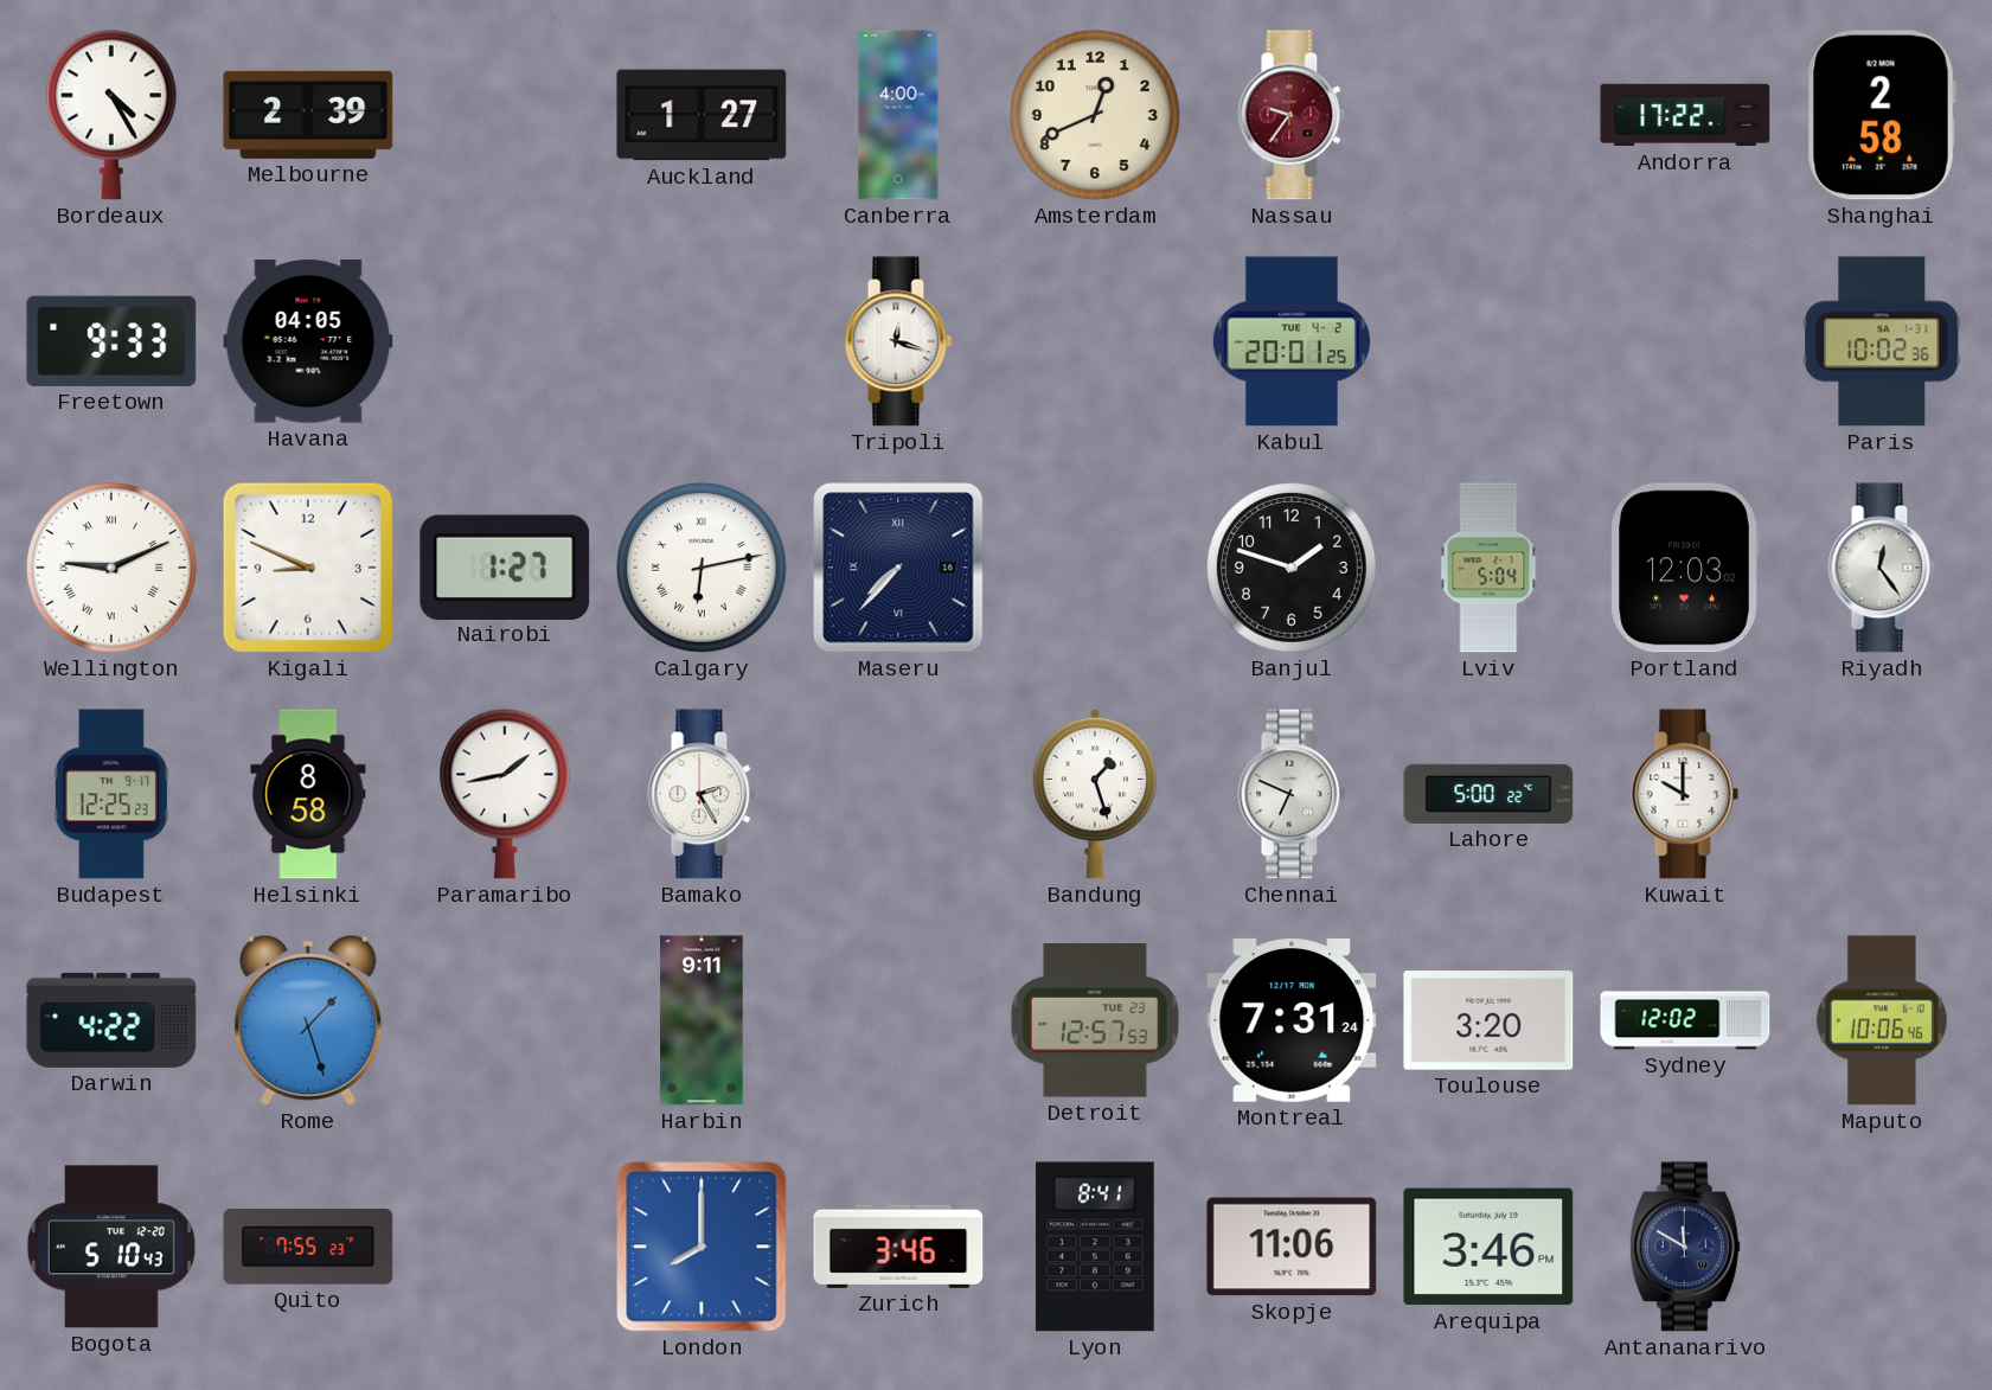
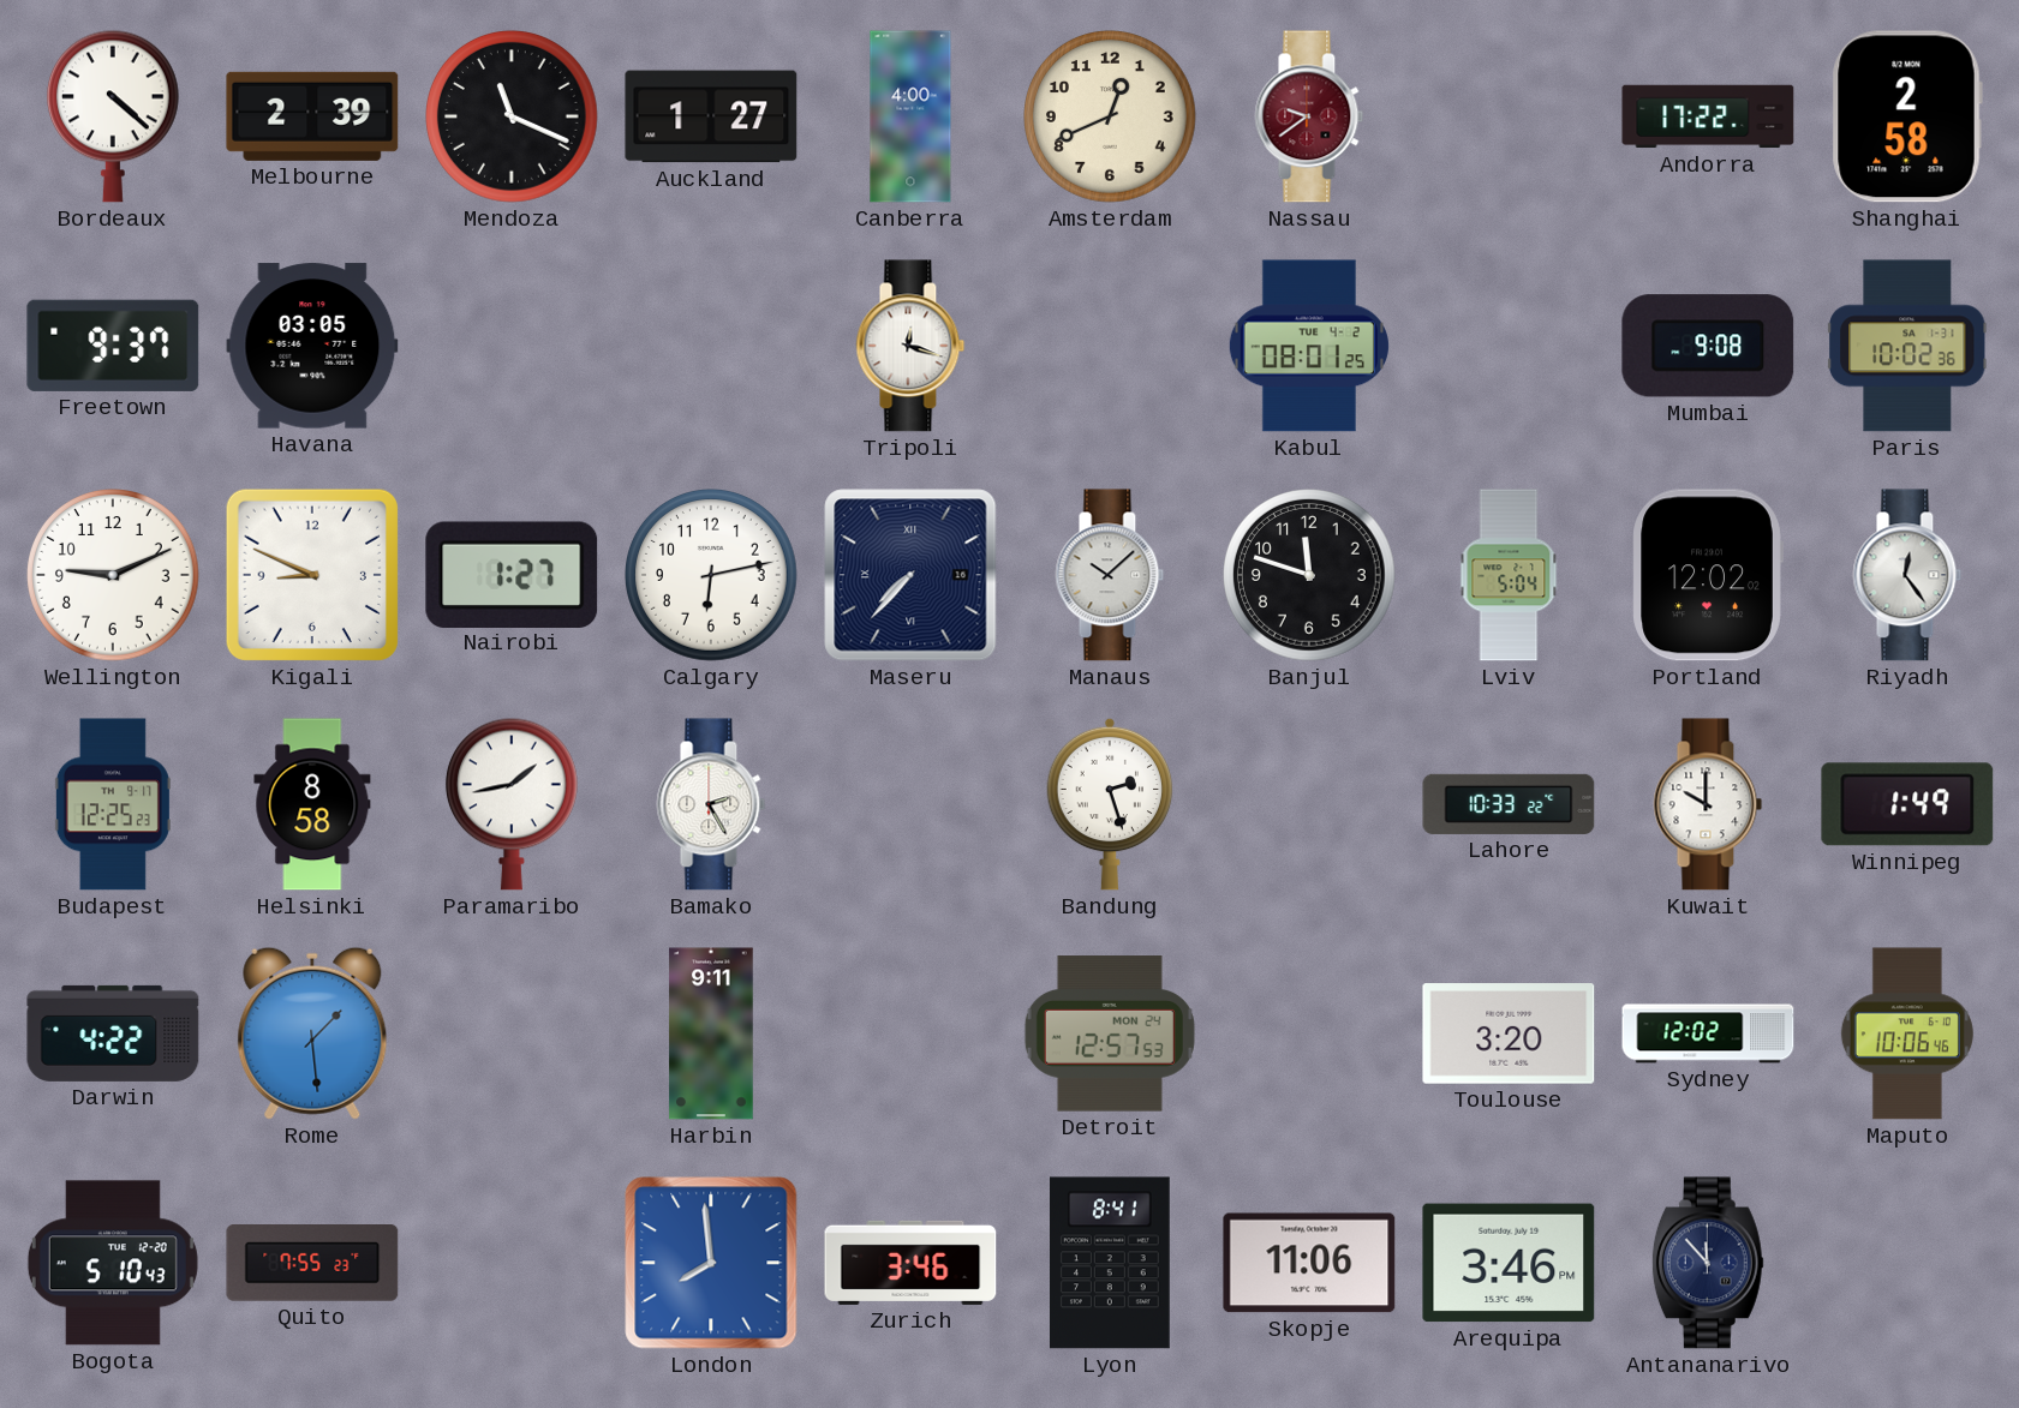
Bordeaux: 4:25 -> 4:22 (113, 116)
Mendoza: none -> 11:19 (513, 118)
Nassau: 9:36 -> 9:39 (1309, 116)
Freetown: 9:33 -> 9:37 (113, 346)
Havana: 04:05 -> 03:05 (312, 346)
Kabul: 20:01 -> 08:01 (1309, 346)
Mumbai: none -> 9:08 (1708, 346)
Wellington numerals: Roman -> Arabic (114, 576)
Calgary numerals: Roman -> Arabic (712, 576)
Manaus: none -> 10:08 (1110, 575)
Banjul: 1:48 -> 11:48 (1310, 576)
Portland: 12:03 -> 12:02 (1708, 575)
Bandung: 1:27 -> 2:27 (1110, 804)
Chennai: 6:49 -> none (1292, 794)
Lahore: 5:00 -> 10:33 (1509, 804)
Winnipeg: none -> 1:49 (1907, 804)
Rome: 1:27 -> 1:29 (312, 1033)
Detroit date: TUE 23 -> MON 24 (1110, 1033)
Montreal: 7:31 -> none (1292, 1021)
London: 8:00 -> 7:59 (711, 1263)
Antananarivo: 11:50 -> 11:53 (1708, 1263)
